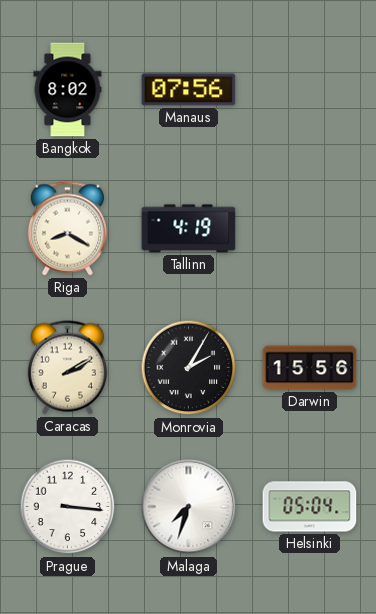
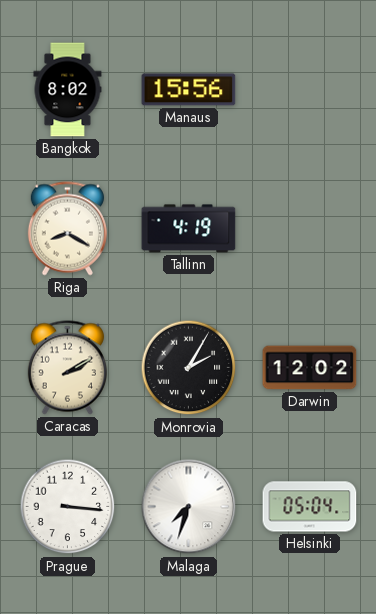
Manaus: 07:56 -> 15:56 (189, 90)
Darwin: 15:56 -> 12:02 (310, 368)
